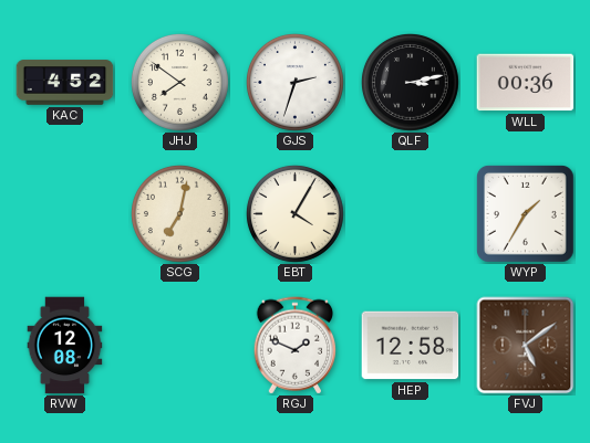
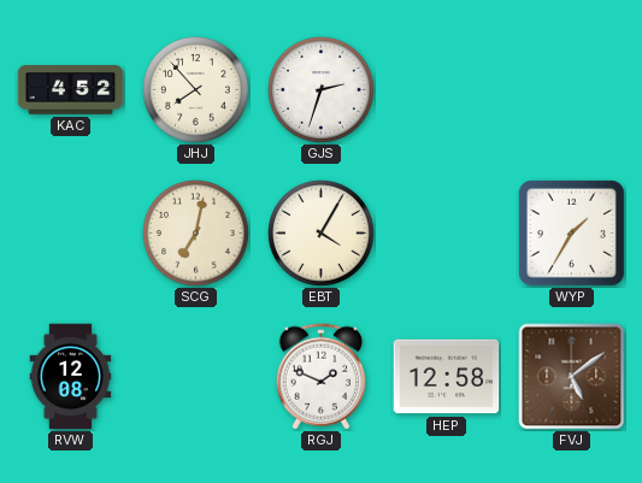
JHJ: 7:51 -> 7:53 (196, 90)
QLF: 3:13 -> none (411, 83)
WLL: 00:36 -> none (526, 83)
